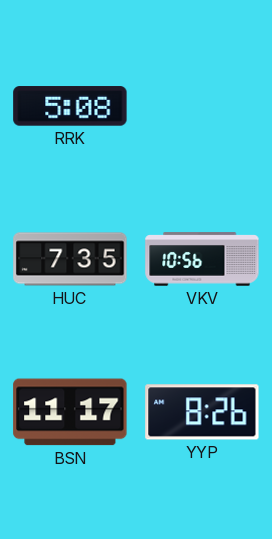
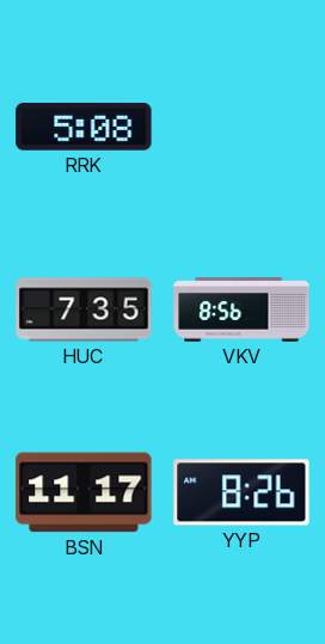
VKV: 10:56 -> 8:56 (241, 309)
